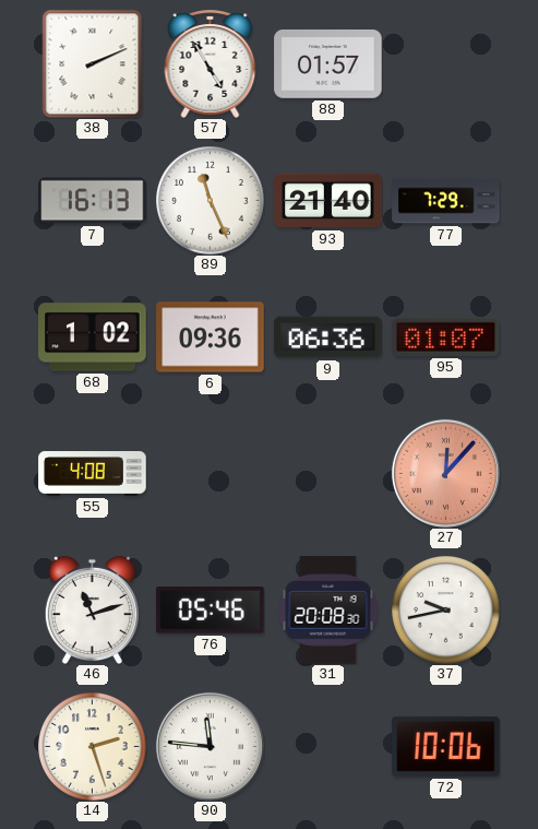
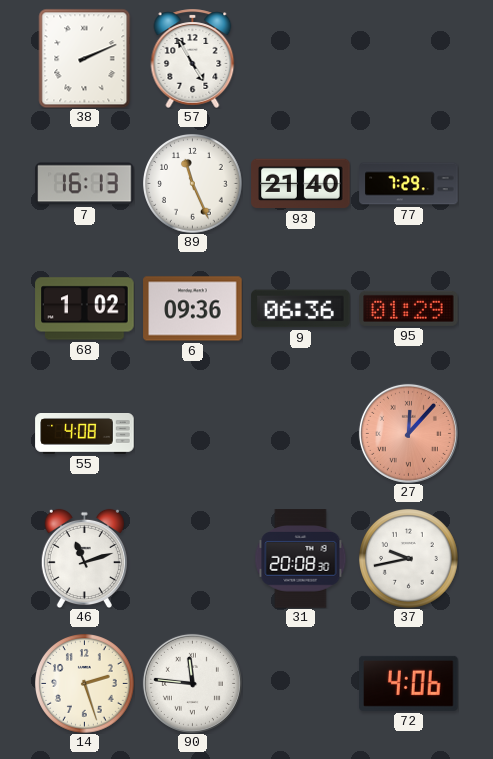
88: 01:57 -> none (328, 64)
95: 01:07 -> 01:29 (409, 308)
76: 05:46 -> none (211, 611)
72: 10:06 -> 4:06 (409, 683)
